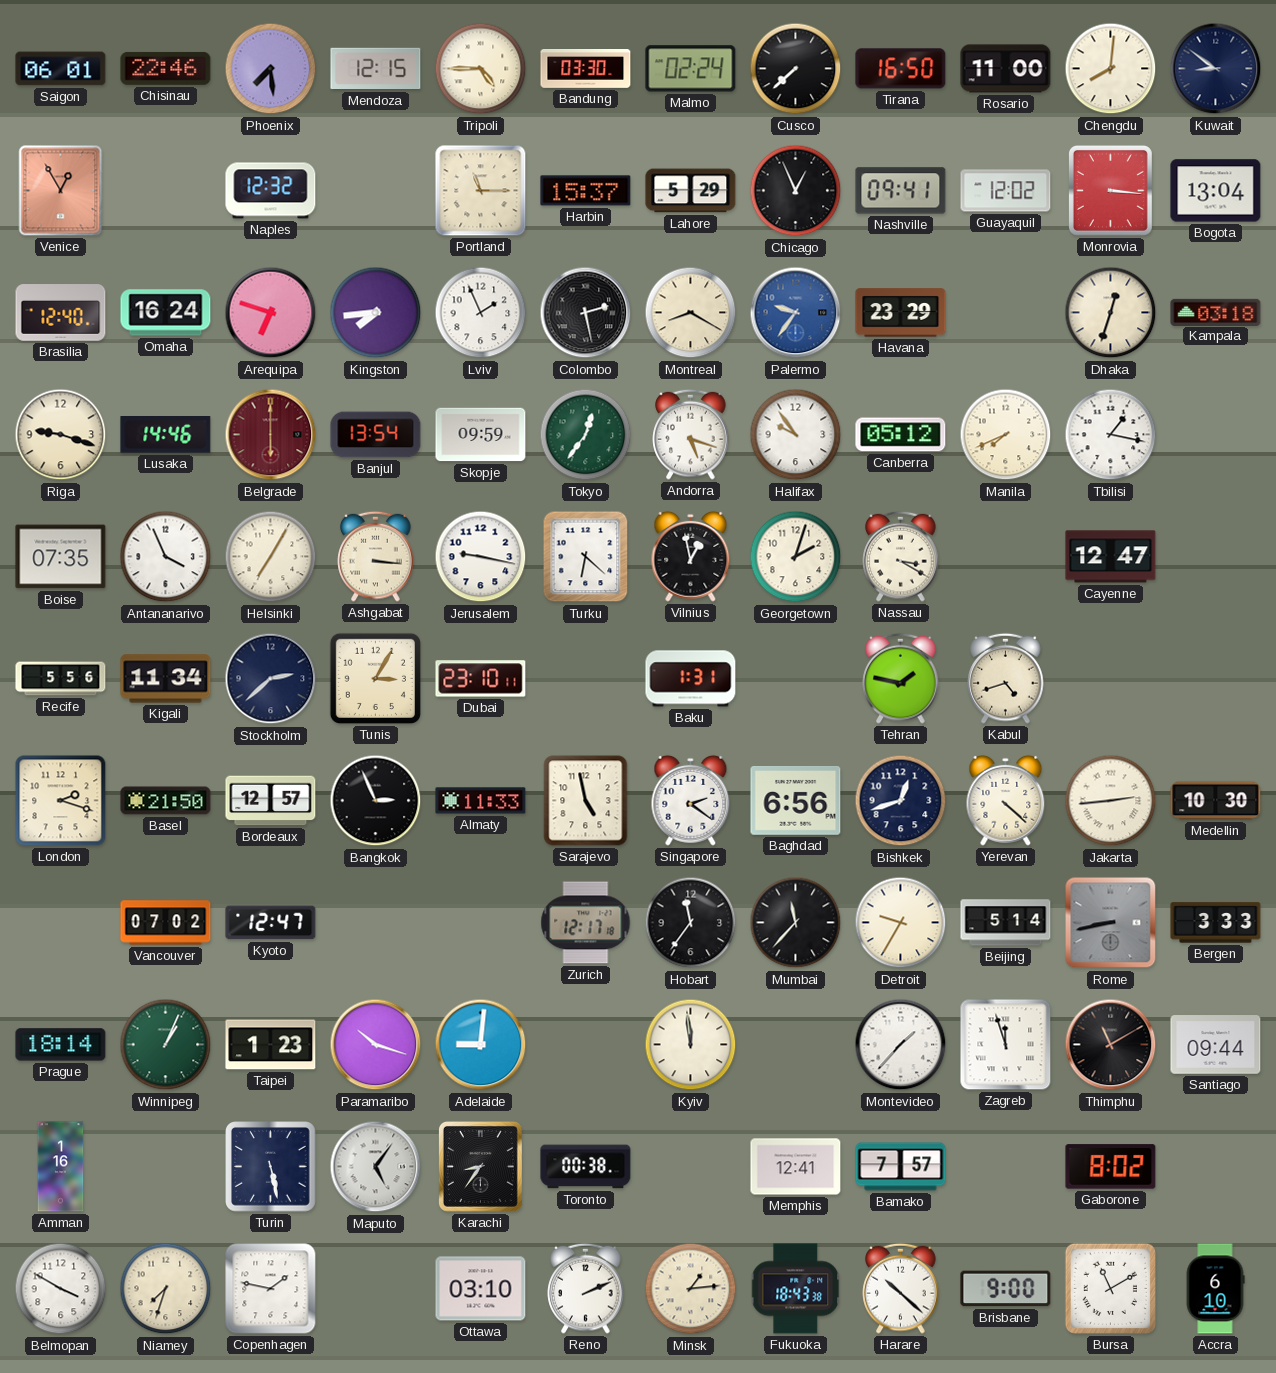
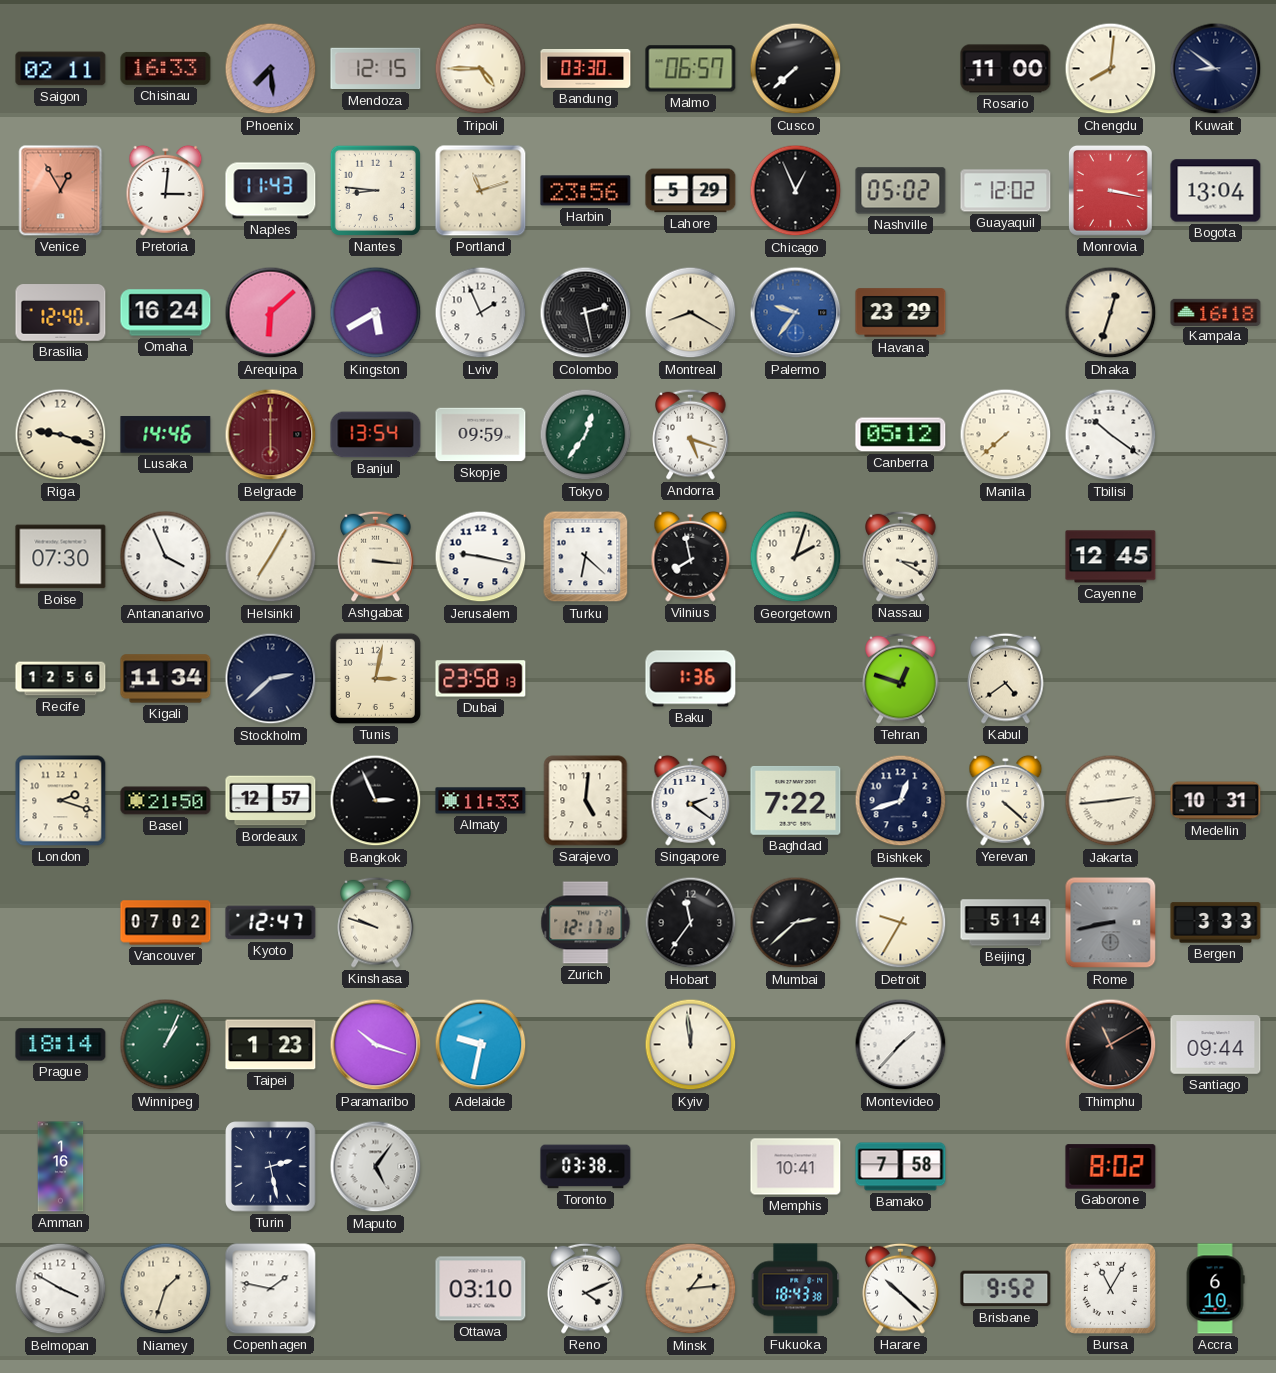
Saigon: 06:01 -> 02:11 (61, 69)
Chisinau: 22:46 -> 16:33 (166, 68)
Malmo: 02:24 -> 06:57 (691, 69)
Tirana: 16:50 -> none (901, 69)
Pretoria: none -> 3:01 (166, 190)
Naples: 12:32 -> 11:43 (271, 191)
Nantes: none -> 8:46 (375, 190)
Portland: 11:15 -> 11:12 (481, 191)
Harbin: 15:37 -> 23:56 (586, 191)
Nashville: 09:41 -> 05:02 (901, 191)
Monrovia: 3:16 -> 3:17 (1110, 190)
Arequipa: 6:48 -> 6:08 (271, 313)
Kingston: 7:44 -> 5:40 (376, 313)
Kampala: 03:18 -> 16:18 (1216, 312)
Halifax: 9:54 -> none (796, 435)
Manila: 7:41 -> 7:38 (1006, 435)
Tbilisi: 1:17 -> 10:21 (1111, 435)
Boise: 07:35 -> 07:30 (61, 557)
Vilnius: 12:58 -> 7:58 (691, 556)
Cayenne: 12:47 -> 12:45 (1111, 557)
Recife: 5:56 -> 12:56 (61, 679)
Tunis: 3:05 -> 3:02 (375, 678)
Dubai: 23:10 -> 23:58 (481, 679)
Baku: 1:31 -> 1:36 (691, 679)
Tehran: 1:47 -> 12:48 (901, 678)
Kabul: 4:42 -> 4:39 (1006, 678)
Sarajevo: 4:58 -> 5:01 (586, 801)
Baghdad: 6:56 -> 7:22 (796, 800)
Medellin: 10:30 -> 10:31 (1216, 801)
Kinshasa: none -> 9:48 (376, 922)
Mumbai: 11:37 -> 2:38 (796, 923)
Adelaide: 9:01 -> 9:32 (481, 1045)
Zagreb: 11:57 -> none (1006, 1045)
Turin: 5:28 -> 2:28 (271, 1167)
Karachi: 8:36 -> none (480, 1166)
Toronto: 00:38 -> 03:38 (586, 1167)
Memphis: 12:41 -> 10:41 (796, 1167)
Bamako: 7:57 -> 7:58 (901, 1167)
Niamey: 7:33 -> 1:33 (166, 1289)
Reno: 2:11 -> 4:11 (586, 1288)
Brisbane: 9:00 -> 9:52 (1006, 1289)
Bursa: 11:10 -> 11:05 (1110, 1288)
